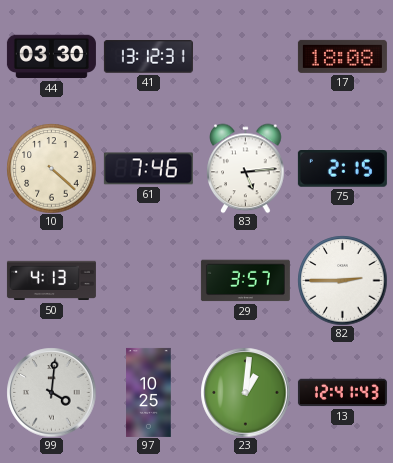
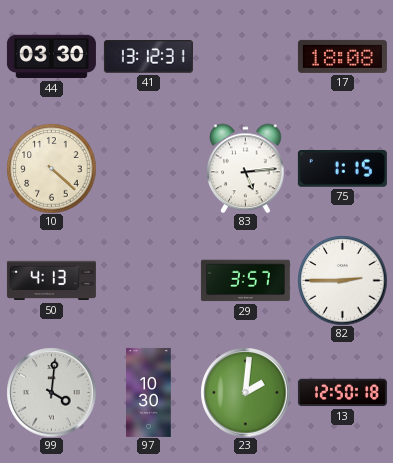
61: 7:46 -> none (148, 169)
75: 2:15 -> 1:15 (342, 169)
97: 10:25 -> 10:30 (149, 392)
23: 1:01 -> 2:01 (245, 392)
13: 12:41 -> 12:50 (342, 393)
